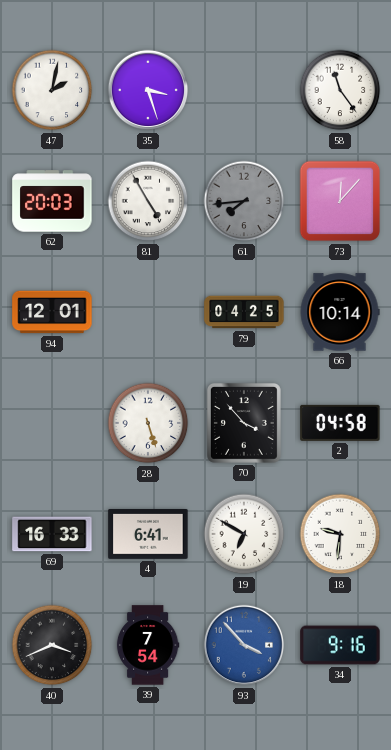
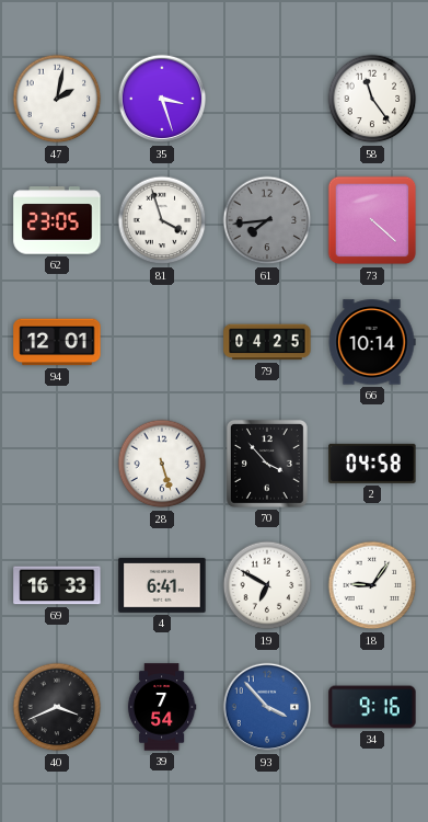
62: 20:03 -> 23:05 (57, 220)
81: 4:55 -> 3:57 (162, 220)
73: 12:07 -> 4:22 (372, 220)
18: 9:31 -> 9:06 (372, 585)
